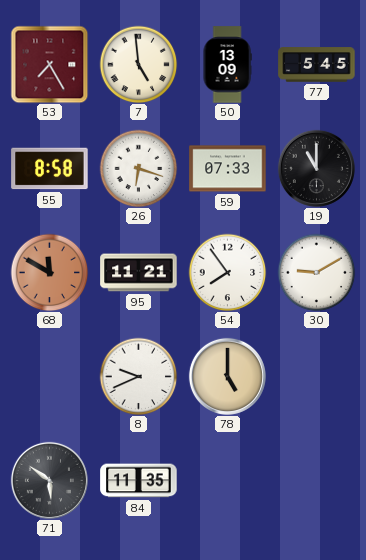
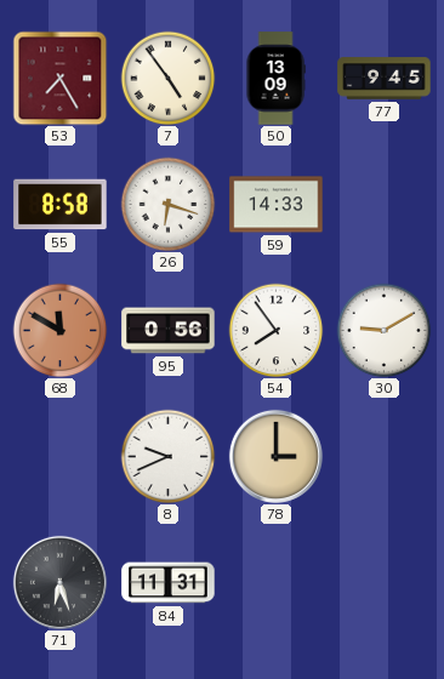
7: 4:59 -> 4:54 (167, 78)
77: 5:45 -> 9:45 (385, 79)
59: 07:33 -> 14:33 (277, 205)
19: 11:00 -> none (316, 168)
95: 11:21 -> 0:56 (169, 331)
78: 5:00 -> 3:00 (275, 456)
71: 5:51 -> 6:27 (59, 582)
84: 11:35 -> 11:31 (169, 583)
